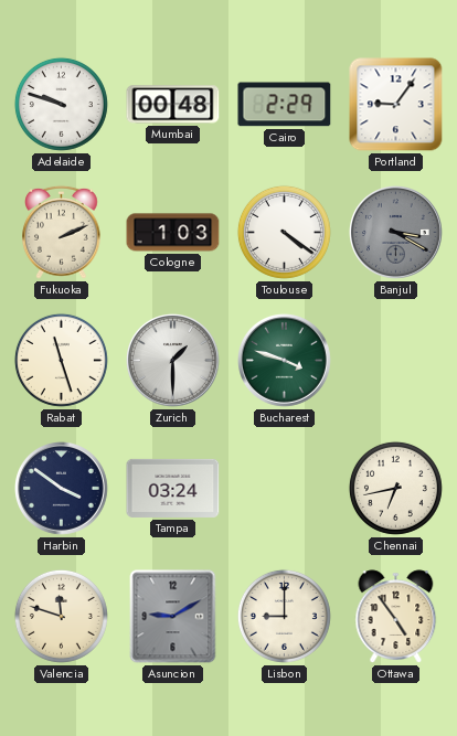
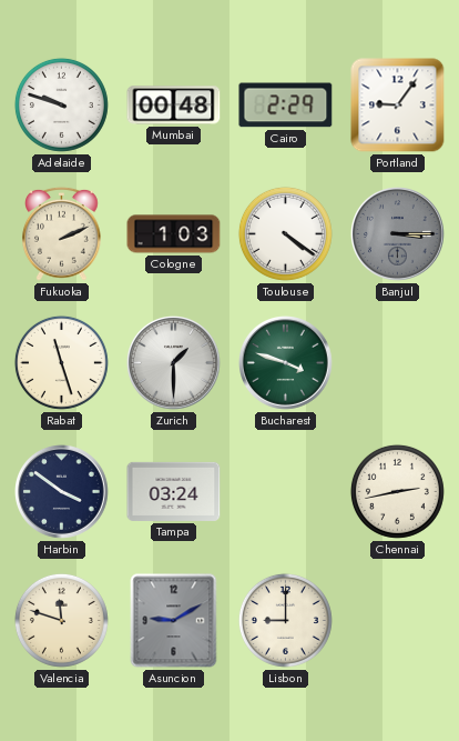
Banjul: 3:20 -> 3:15 (398, 234)
Chennai: 6:43 -> 2:43 (397, 491)
Ottawa: 4:54 -> none (396, 617)
